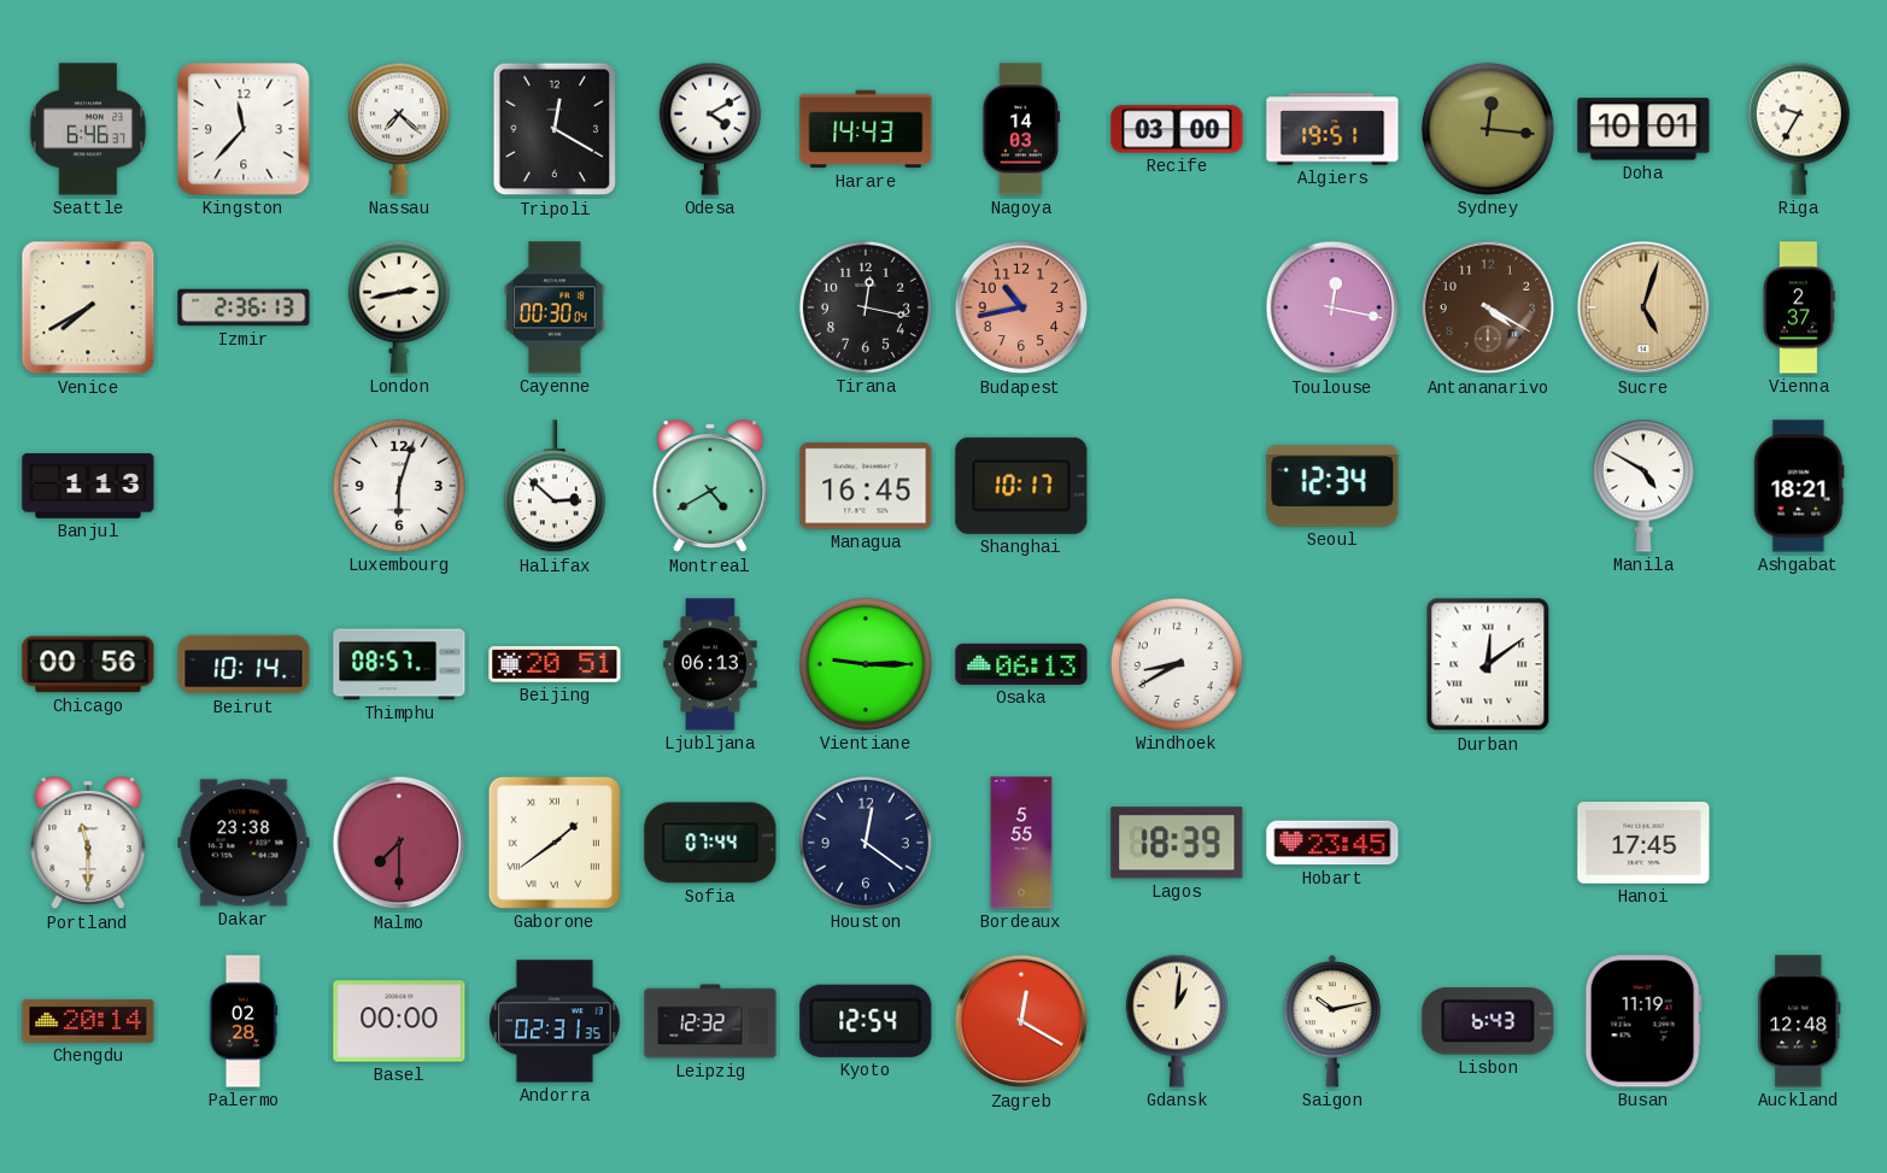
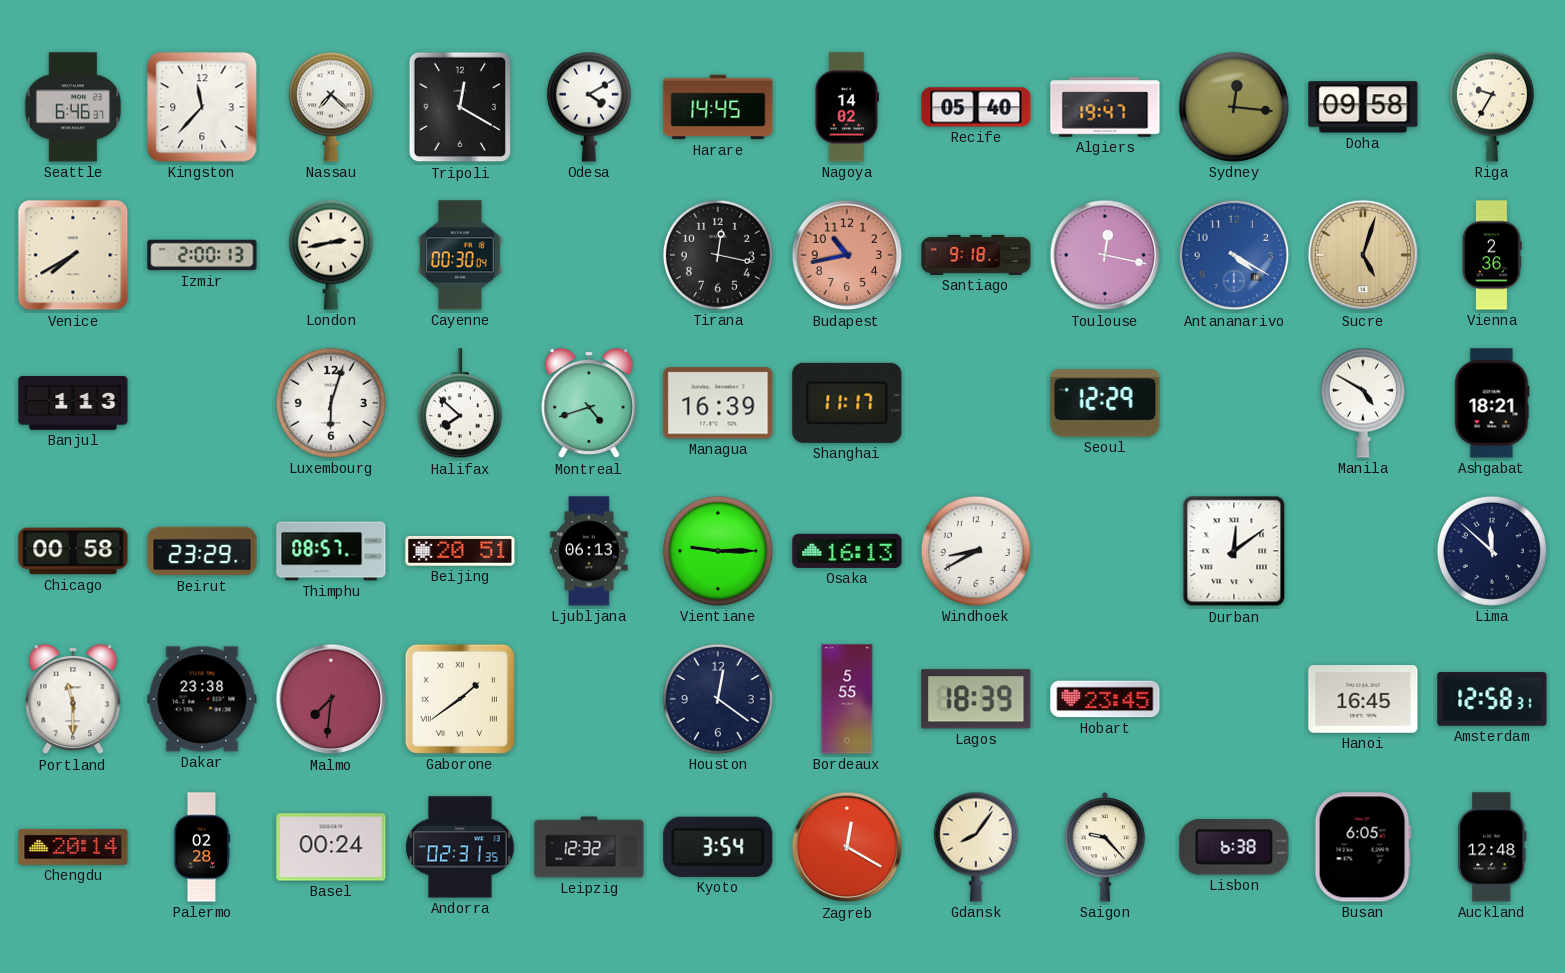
Harare: 14:43 -> 14:45 (718, 107)
Nagoya: 14:03 -> 14:02 (846, 107)
Recife: 03:00 -> 05:40 (976, 107)
Algiers: 19:51 -> 19:47 (1105, 107)
Doha: 10:01 -> 09:58 (1363, 107)
Izmir: 2:36 -> 2:00 (202, 255)
Santiago: none -> 9:18 (976, 255)
Antananarivo dial: brown -> blue (1234, 255)
Vienna: 2:37 -> 2:36 (1492, 255)
Halifax: 2:52 -> 7:52 (460, 404)
Montreal: 4:40 -> 4:42 (589, 404)
Managua: 16:45 -> 16:39 (718, 403)
Shanghai: 10:17 -> 11:17 (847, 403)
Seoul: 12:34 -> 12:29 (1105, 403)
Chicago: 00:56 -> 00:58 (73, 551)
Beirut: 10:14 -> 23:29 (202, 551)
Osaka: 06:13 -> 16:13 (847, 551)
Lima: none -> 11:52 (1492, 551)
Malmo: 7:30 -> 7:31 (331, 699)
Sofia: 07:44 -> none (710, 843)
Hanoi: 17:45 -> 16:45 (1363, 700)
Amsterdam: none -> 12:58 (1492, 699)
Basel: 00:00 -> 00:24 (331, 847)
Kyoto: 12:54 -> 3:54 (718, 847)
Gdansk: 1:01 -> 8:06 (976, 847)
Saigon: 10:13 -> 9:23 (1105, 848)
Lisbon: 6:43 -> 6:38 (1234, 847)
Busan: 11:19 -> 6:05 (1363, 847)
